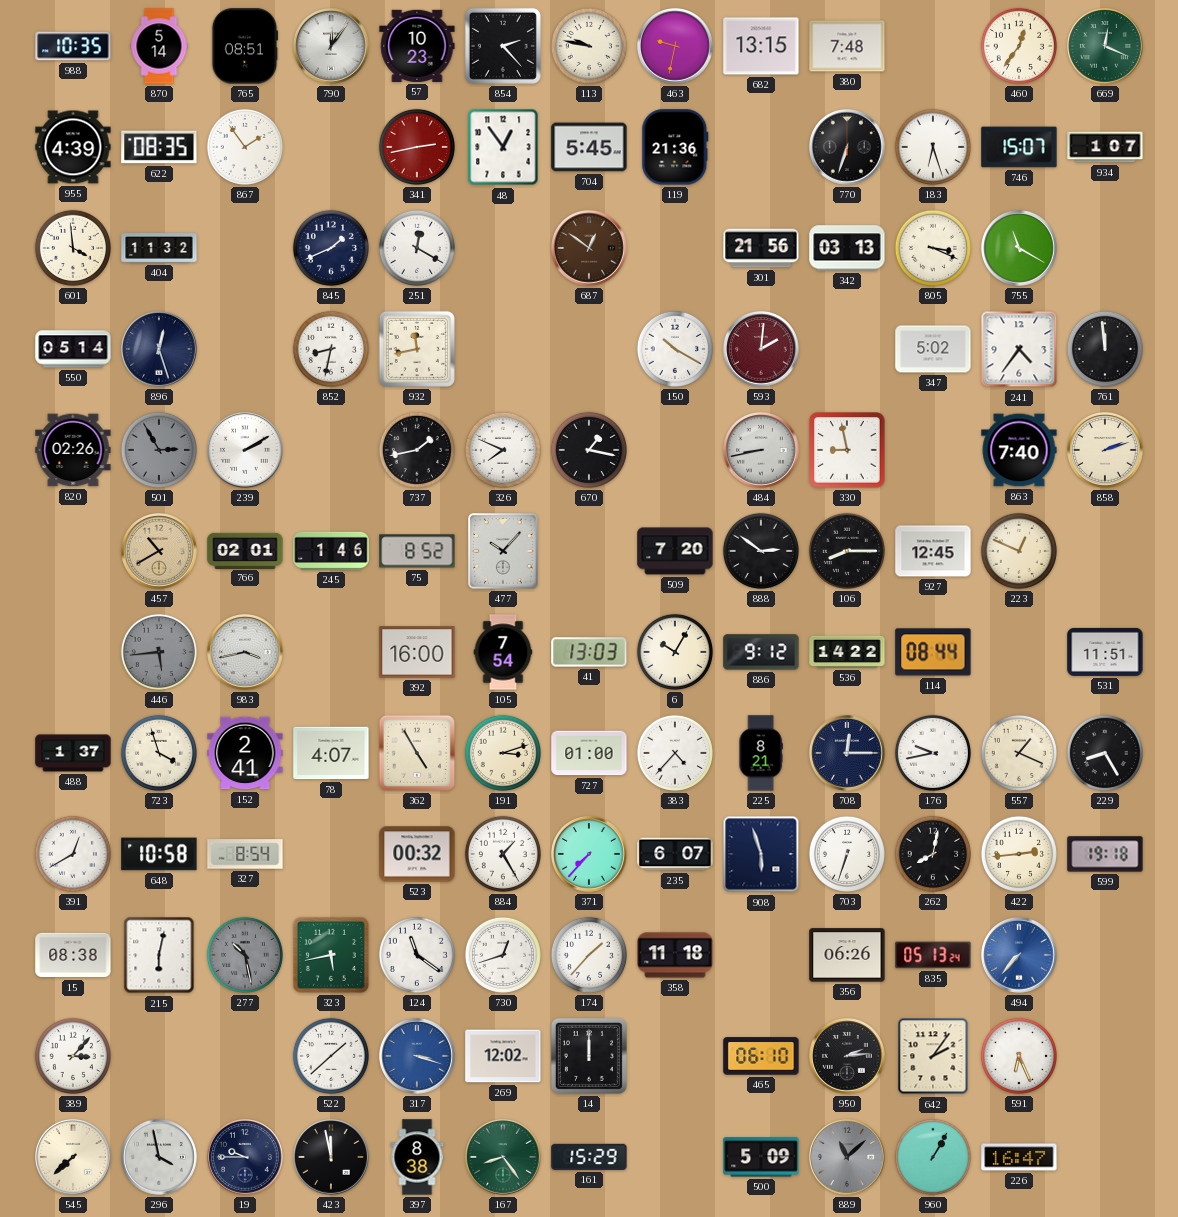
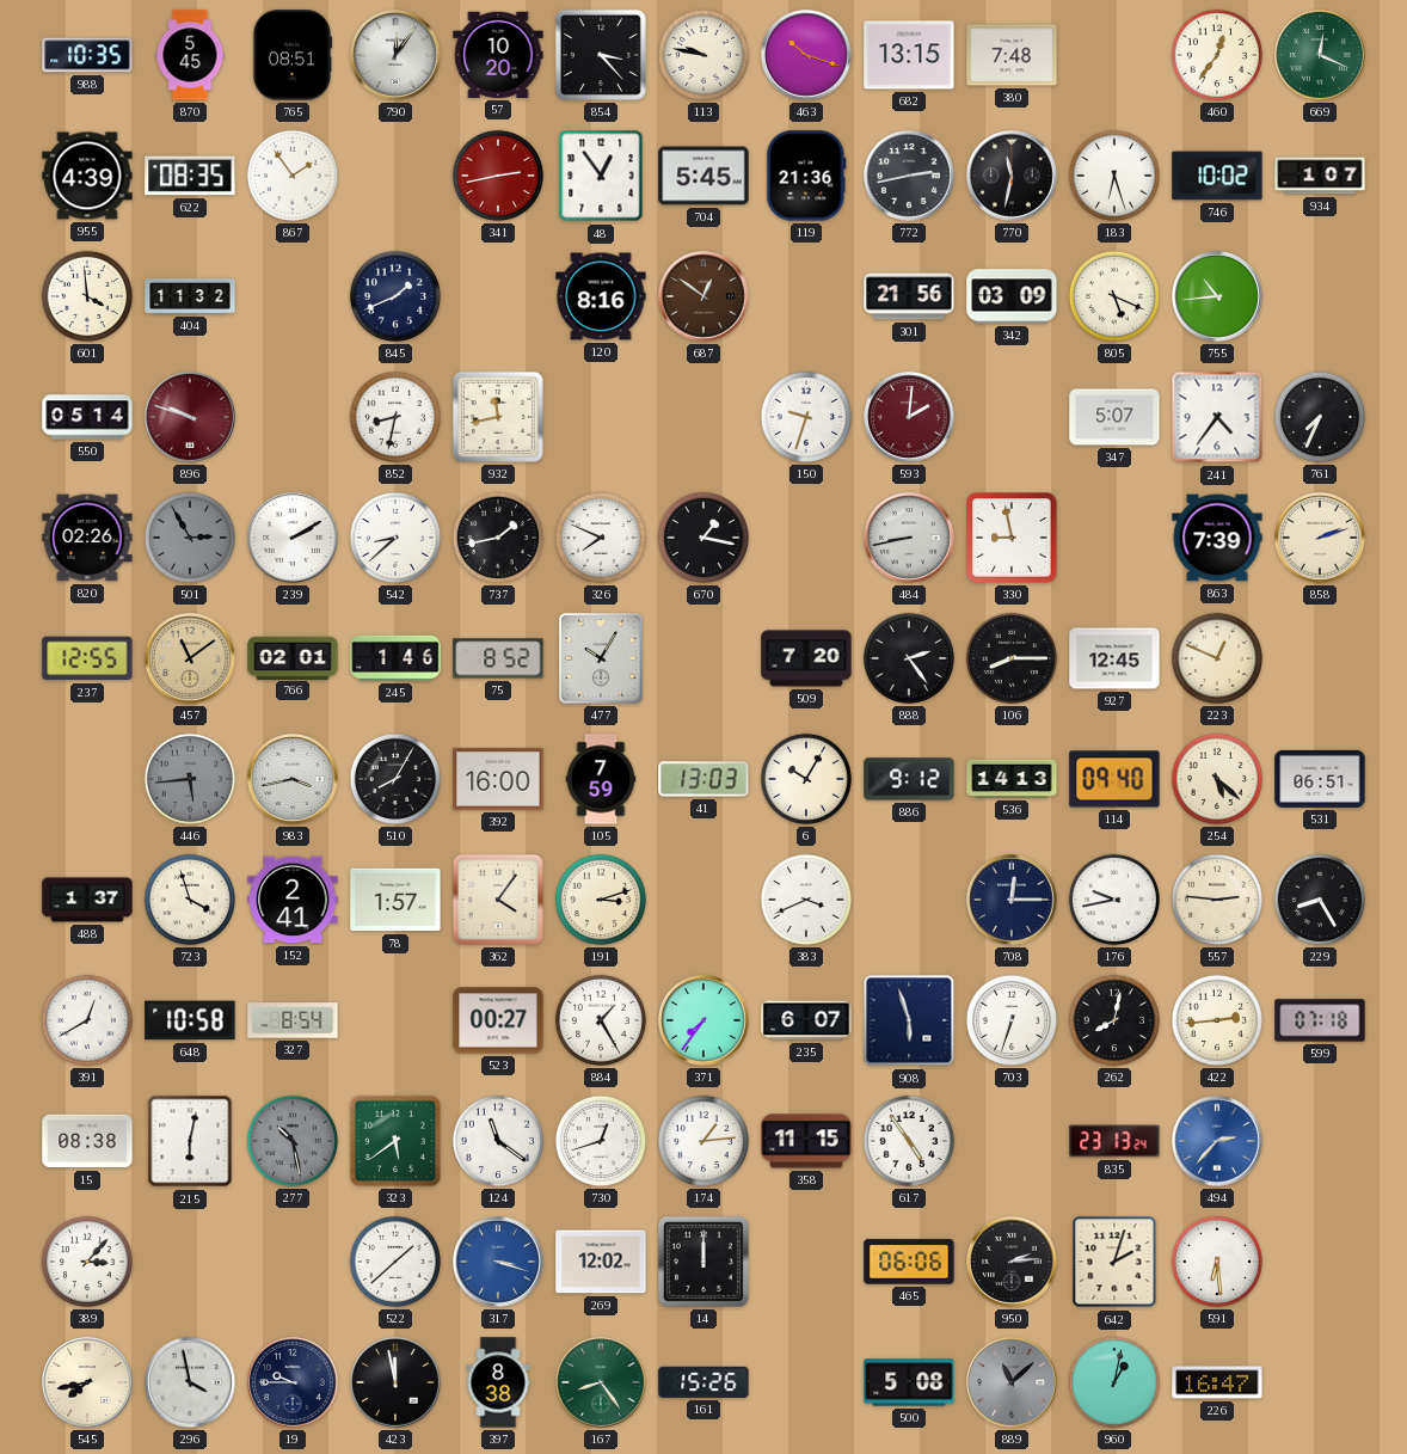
870: 5:14 -> 5:45 (190, 55)
57: 10:23 -> 10:20 (498, 55)
854: 2:23 -> 3:23 (601, 55)
463: 9:32 -> 10:18 (807, 56)
772: none -> 2:43 (910, 177)
770: 6:33 -> 11:32 (1013, 177)
746: 15:07 -> 10:02 (1217, 176)
251: 12:20 -> none (417, 248)
120: none -> 8:16 (601, 296)
342: 03:13 -> 03:09 (1012, 296)
805: 3:19 -> 5:19 (1114, 296)
755: 11:20 -> 10:44 (1218, 297)
896: 12:27 -> 9:48 (191, 418)
896 dial: navy -> burgundy (191, 418)
150: 10:20 -> 9:33 (806, 417)
347: 5:02 -> 5:07 (1114, 417)
761: 11:59 -> 7:34 (1320, 417)
542: none -> 8:38 (395, 538)
863: 7:40 -> 7:39 (1217, 538)
237: none -> 12:55 (87, 658)
457: 10:40 -> 11:09 (191, 659)
477: 10:07 -> 10:05 (601, 658)
888: 2:51 -> 2:24 (909, 658)
510: none -> 8:05 (395, 779)
105: 7:54 -> 7:59 (601, 779)
536: 14:22 -> 14:13 (1012, 779)
114: 08:44 -> 09:40 (1114, 779)
254: none -> 5:22 (1217, 779)
531: 11:51 -> 06:51 (1320, 779)
78: 4:07 -> 1:57 (395, 900)
362: 4:55 -> 4:06 (498, 900)
727: 01:00 -> none (589, 753)
383: 4:37 -> 3:41 (806, 900)
225: 8:21 -> none (761, 753)
557: 1:19 -> 2:46 (1217, 900)
523: 00:32 -> 00:27 (498, 1020)
371: 7:37 -> 7:36 (705, 1022)
599: 19:18 -> 07:18 (1320, 1020)
323: 5:43 -> 5:39 (395, 1141)
174: 1:37 -> 1:14 (703, 1141)
358: 11:18 -> 11:15 (806, 1141)
617: none -> 4:54 (909, 1141)
356: 06:26 -> none (847, 955)
835: 05:13 -> 23:13 (1114, 1141)
494: 7:37 -> 2:37 (1218, 1142)
465: 06:10 -> 06:06 (909, 1262)
642: 2:06 -> 2:03 (1114, 1262)
591: 6:26 -> 6:29 (1217, 1262)
545: 7:38 -> 7:43 (88, 1384)
161: 15:29 -> 15:26 (703, 1382)
500: 5:09 -> 5:08 (909, 1382)
960: 1:05 -> 1:02 (1114, 1382)
